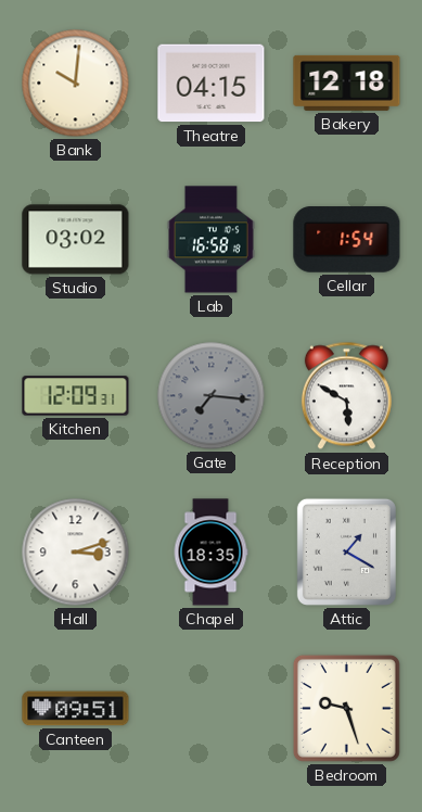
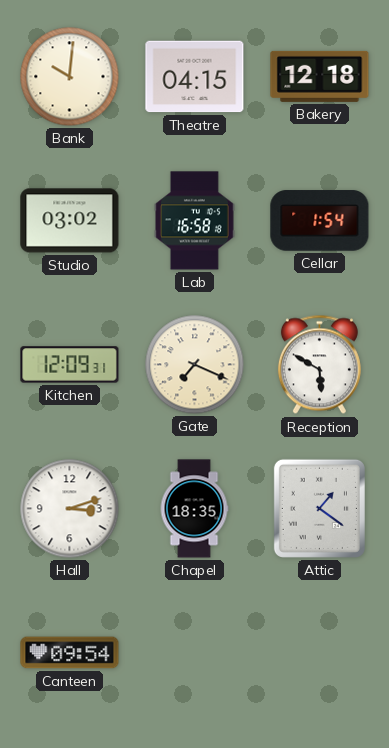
Gate: 7:16 -> 7:19 (195, 365)
Gate dial: grey -> cream (195, 365)
Attic: 1:20 -> 1:21 (319, 508)
Canteen: 09:51 -> 09:54 (70, 653)
Bedroom: 9:27 -> none (346, 708)
